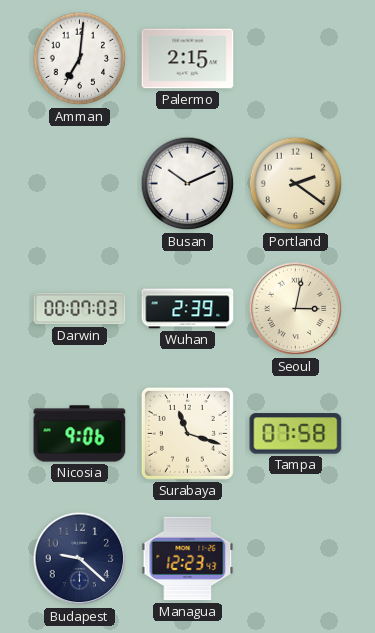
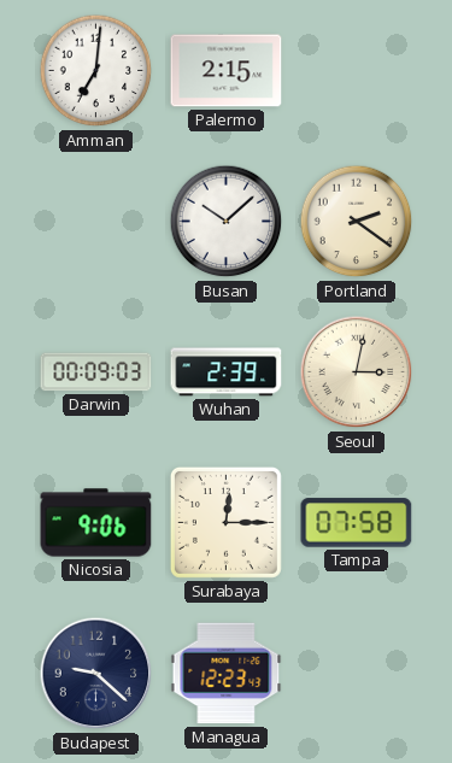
Busan: 10:11 -> 10:08 (227, 222)
Darwin: 00:07 -> 00:09 (96, 372)
Surabaya: 11:18 -> 12:15 (225, 522)
